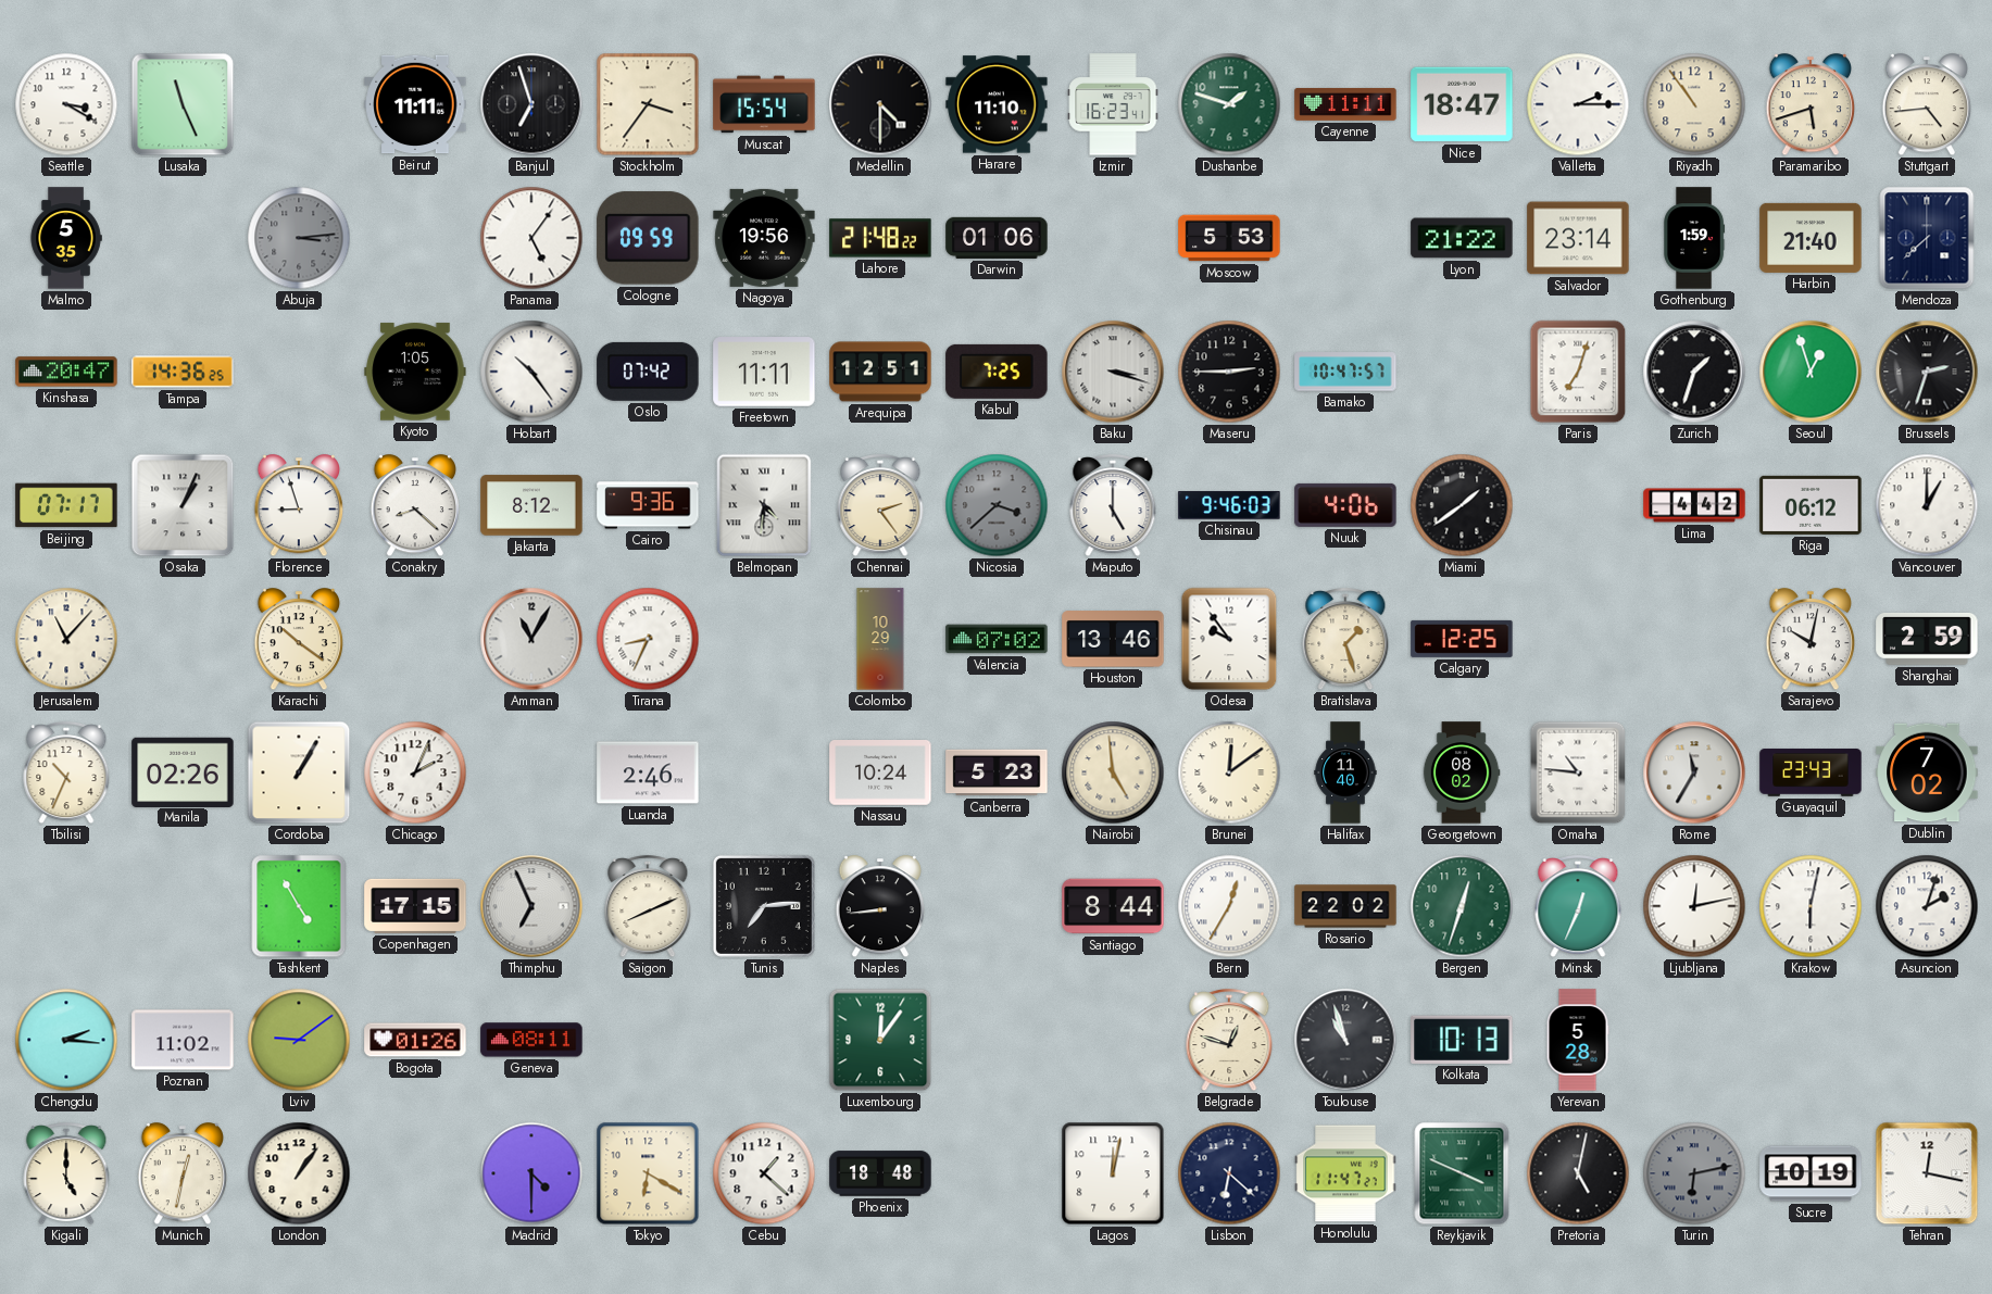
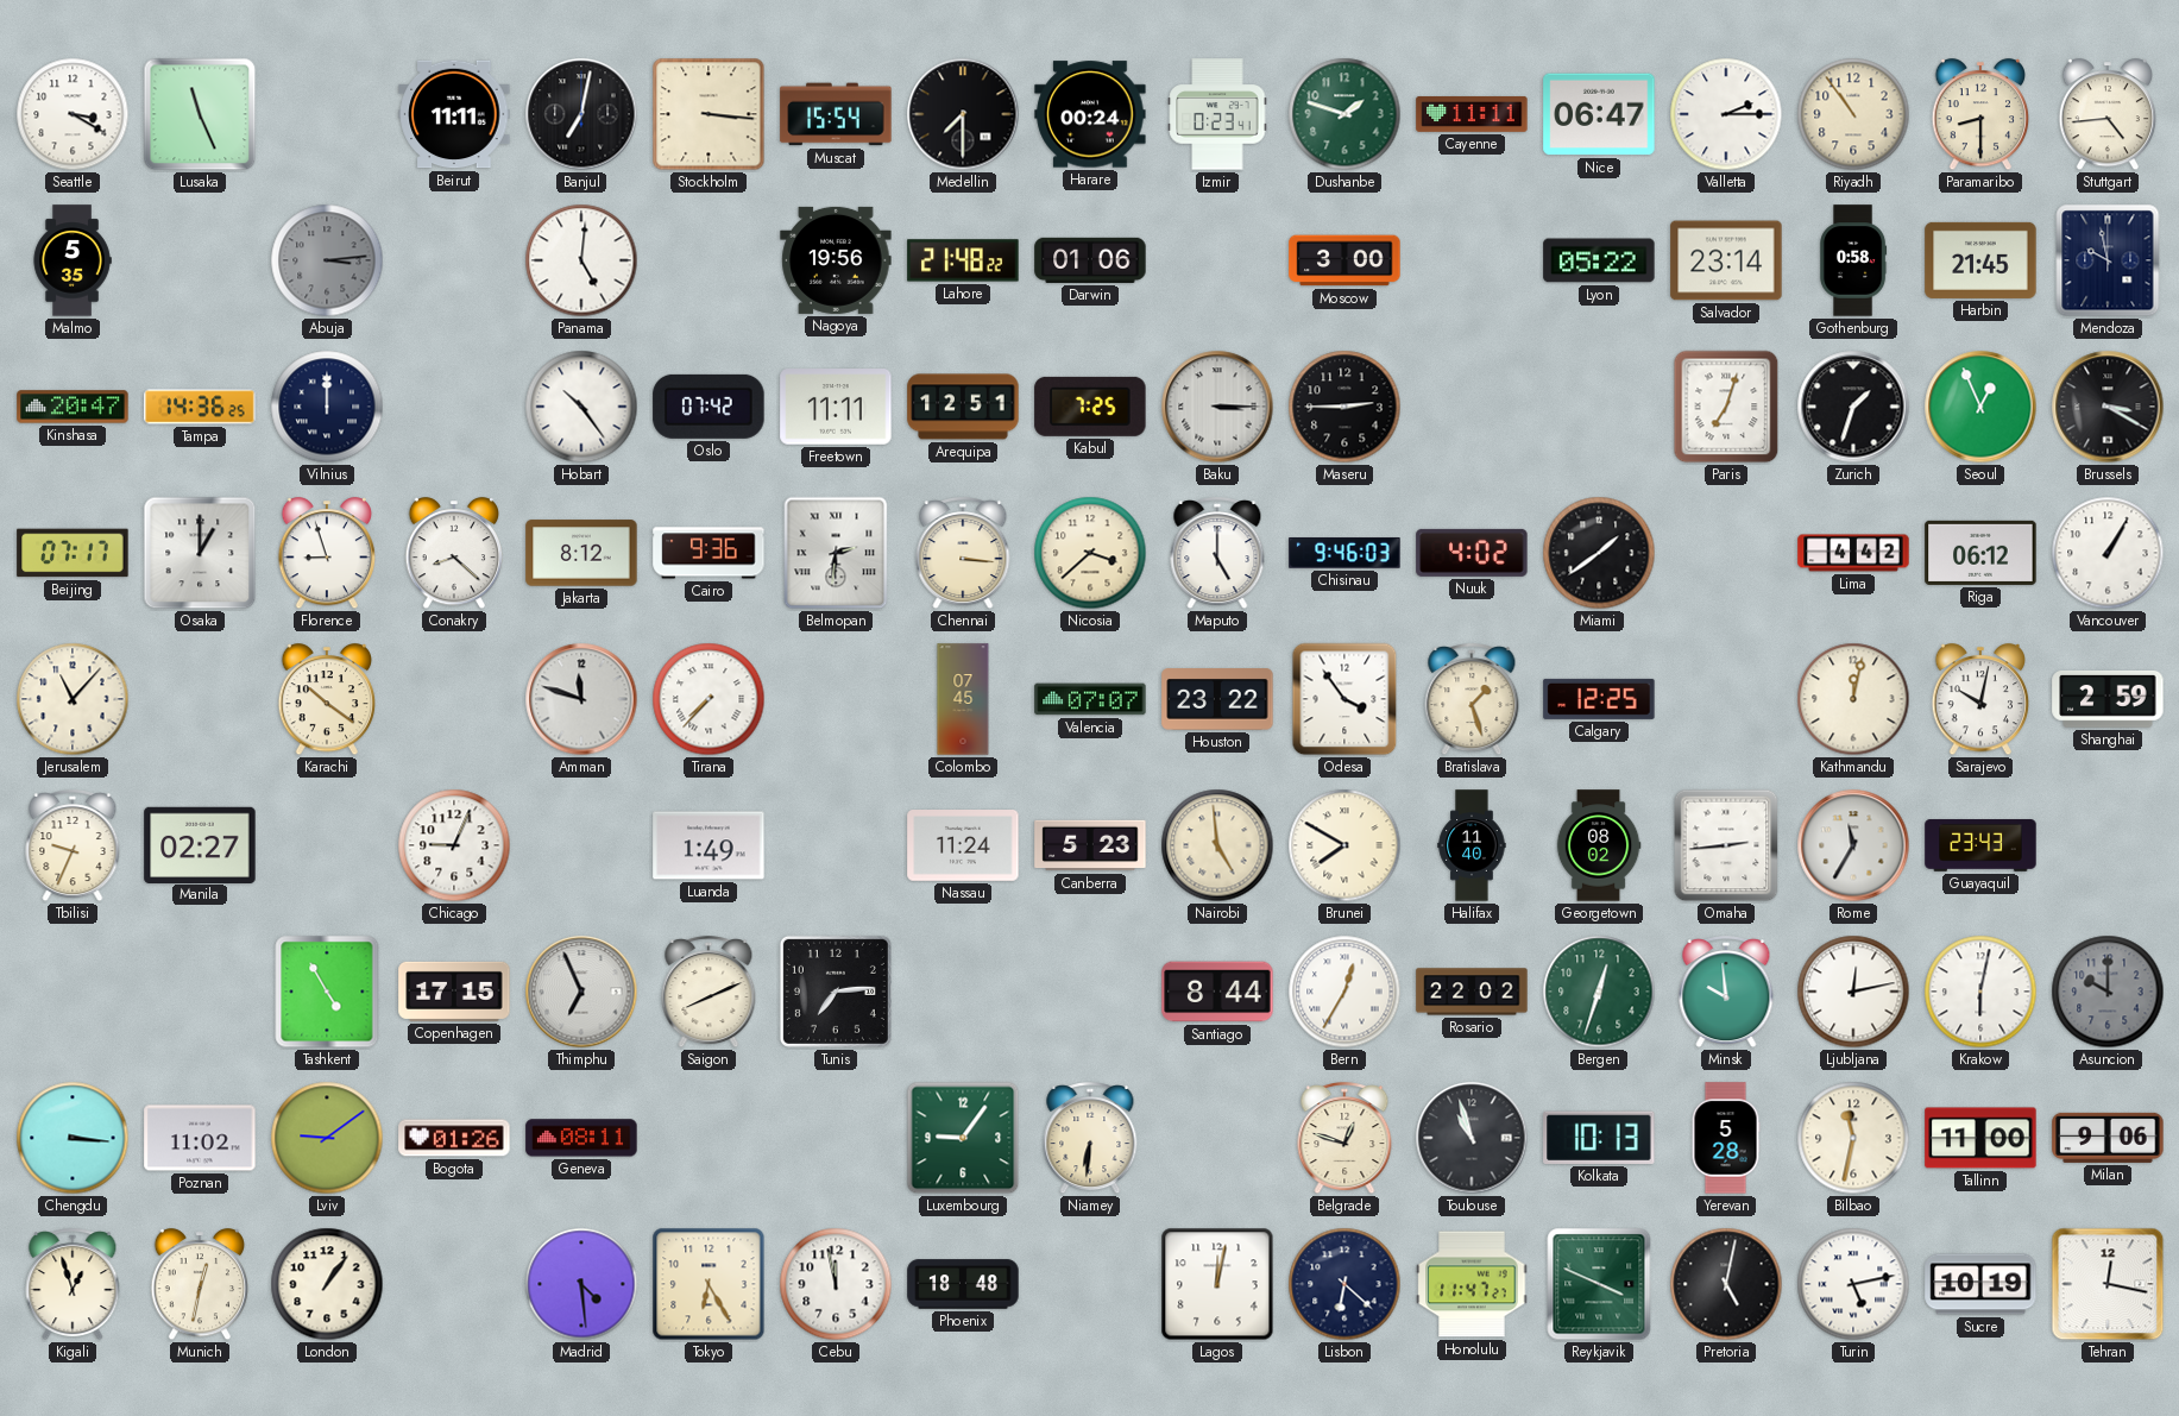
Banjul: 6:57 -> 7:02 (581, 114)
Stockholm: 3:36 -> 3:16 (709, 114)
Medellin: 4:30 -> 7:30 (963, 114)
Harare: 11:10 -> 00:24 (1090, 114)
Izmir: 16:23 -> 0:23 (1217, 114)
Nice: 18:47 -> 06:47 (1599, 114)
Paramaribo: 5:42 -> 8:30 (1980, 115)
Panama: 5:06 -> 5:01 (581, 260)
Cologne: 09:59 -> none (648, 238)
Moscow: 5:53 -> 3:00 (1344, 260)
Lyon: 21:22 -> 05:22 (1599, 260)
Gothenburg: 1:59 -> 0:58 (1854, 260)
Harbin: 21:40 -> 21:45 (1980, 260)
Mendoza: 7:38 -> 9:58 (2108, 260)
Vilnius: none -> 12:00 (327, 407)
Kyoto: 1:05 -> none (415, 372)
Baku: 3:18 -> 3:15 (1217, 407)
Bamako: 10:47 -> none (1345, 372)
Seoul: 12:57 -> 12:56 (1980, 407)
Brussels: 2:33 -> 3:20 (2108, 407)
Osaka: 1:04 -> 1:00 (200, 553)
Belmopan: 4:31 -> 2:31 (836, 553)
Chennai: 2:24 -> 3:16 (963, 554)
Nicosia dial: grey -> cream (1090, 553)
Nuuk: 4:06 -> 4:02 (1472, 553)
Vancouver: 1:00 -> 1:05 (2108, 553)
Amman: 11:05 -> 11:48 (581, 699)
Tirana: 8:34 -> 7:37 (709, 699)
Colombo: 10:29 -> 07:45 (963, 699)
Valencia: 07:02 -> 07:07 (1090, 699)
Houston: 13:46 -> 23:22 (1217, 699)
Odesa: 9:54 -> 3:54 (1344, 699)
Kathmandu: none -> 12:02 (1853, 699)
Tbilisi: 10:34 -> 9:34 (73, 847)
Manila: 02:26 -> 02:27 (200, 844)
Cordoba: 1:05 -> none (299, 772)
Chicago: 2:04 -> 9:04 (454, 845)
Luanda: 2:46 -> 1:49 (709, 845)
Nassau: 10:24 -> 11:24 (963, 847)
Brunei: 12:09 -> 7:50 (1344, 845)
Omaha: 10:46 -> 2:44 (1726, 845)
Dublin: 7:02 -> none (1927, 772)
Naples: 8:44 -> none (880, 907)
Minsk: 12:34 -> 9:59 (1726, 993)
Asuncion: 2:03 -> 10:00 (2108, 992)
Asuncion dial: white -> grey (2108, 992)
Chengdu: 2:16 -> 3:16 (73, 1138)
Luxembourg: 12:06 -> 9:06 (963, 1138)
Niamey: none -> 6:31 (1090, 1139)
Bilbao: none -> 11:32 (1853, 1138)
Tallinn: none -> 11:00 (1980, 1138)
Milan: none -> 9:06 (2108, 1138)
Kigali: 5:00 -> 12:57 (73, 1285)
Madrid: 4:30 -> 4:29 (581, 1284)
Tokyo: 6:20 -> 6:25 (709, 1284)
Cebu: 1:22 -> 11:58 (836, 1284)
Turin: 6:13 -> 5:13 (1853, 1284)
Turin dial: grey -> white (1853, 1284)
